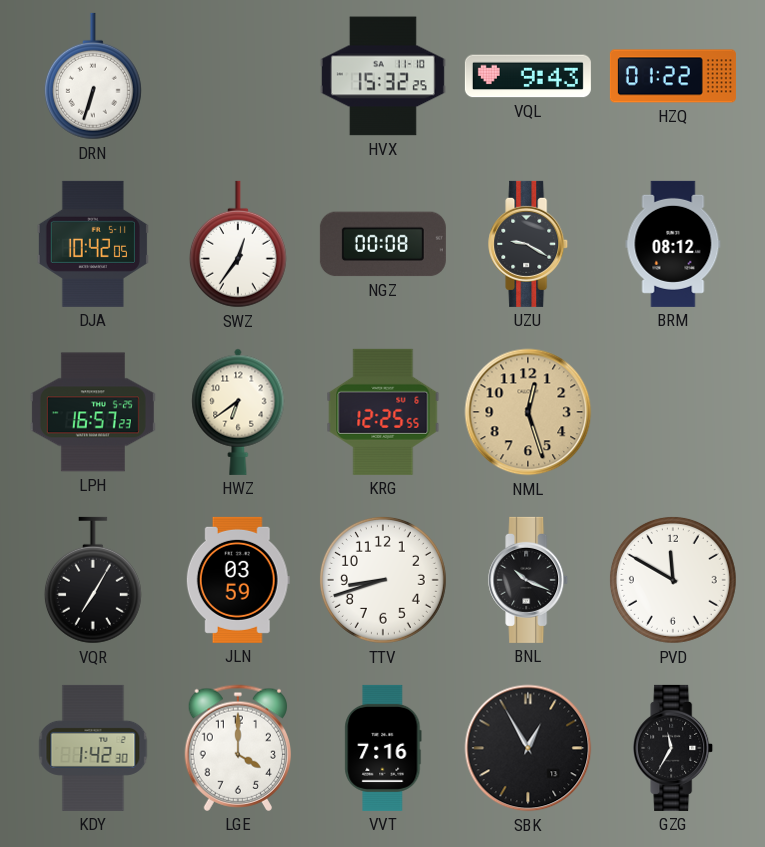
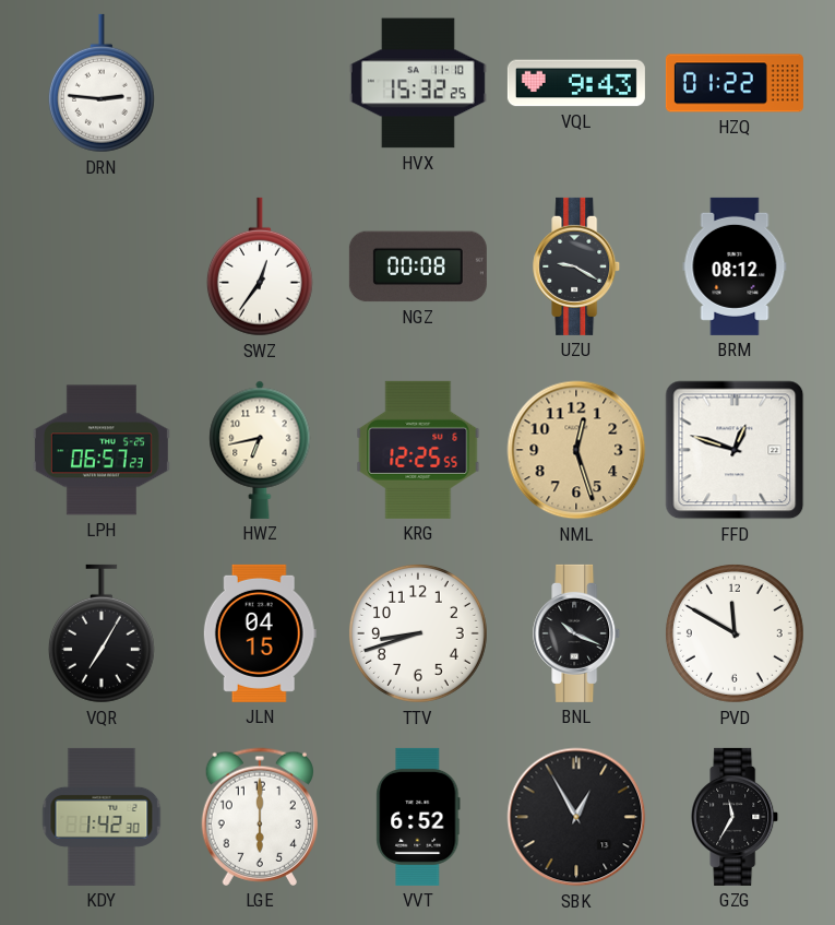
DRN: 6:33 -> 2:46 (102, 83)
DJA: 10:42 -> none (93, 244)
LPH: 16:57 -> 06:57 (102, 450)
HWZ: 6:39 -> 6:43 (260, 450)
FFD: none -> 12:48 (735, 450)
JLN: 03:59 -> 04:15 (260, 633)
LGE: 4:00 -> 6:00 (259, 817)
VVT: 7:16 -> 6:52 (418, 817)
